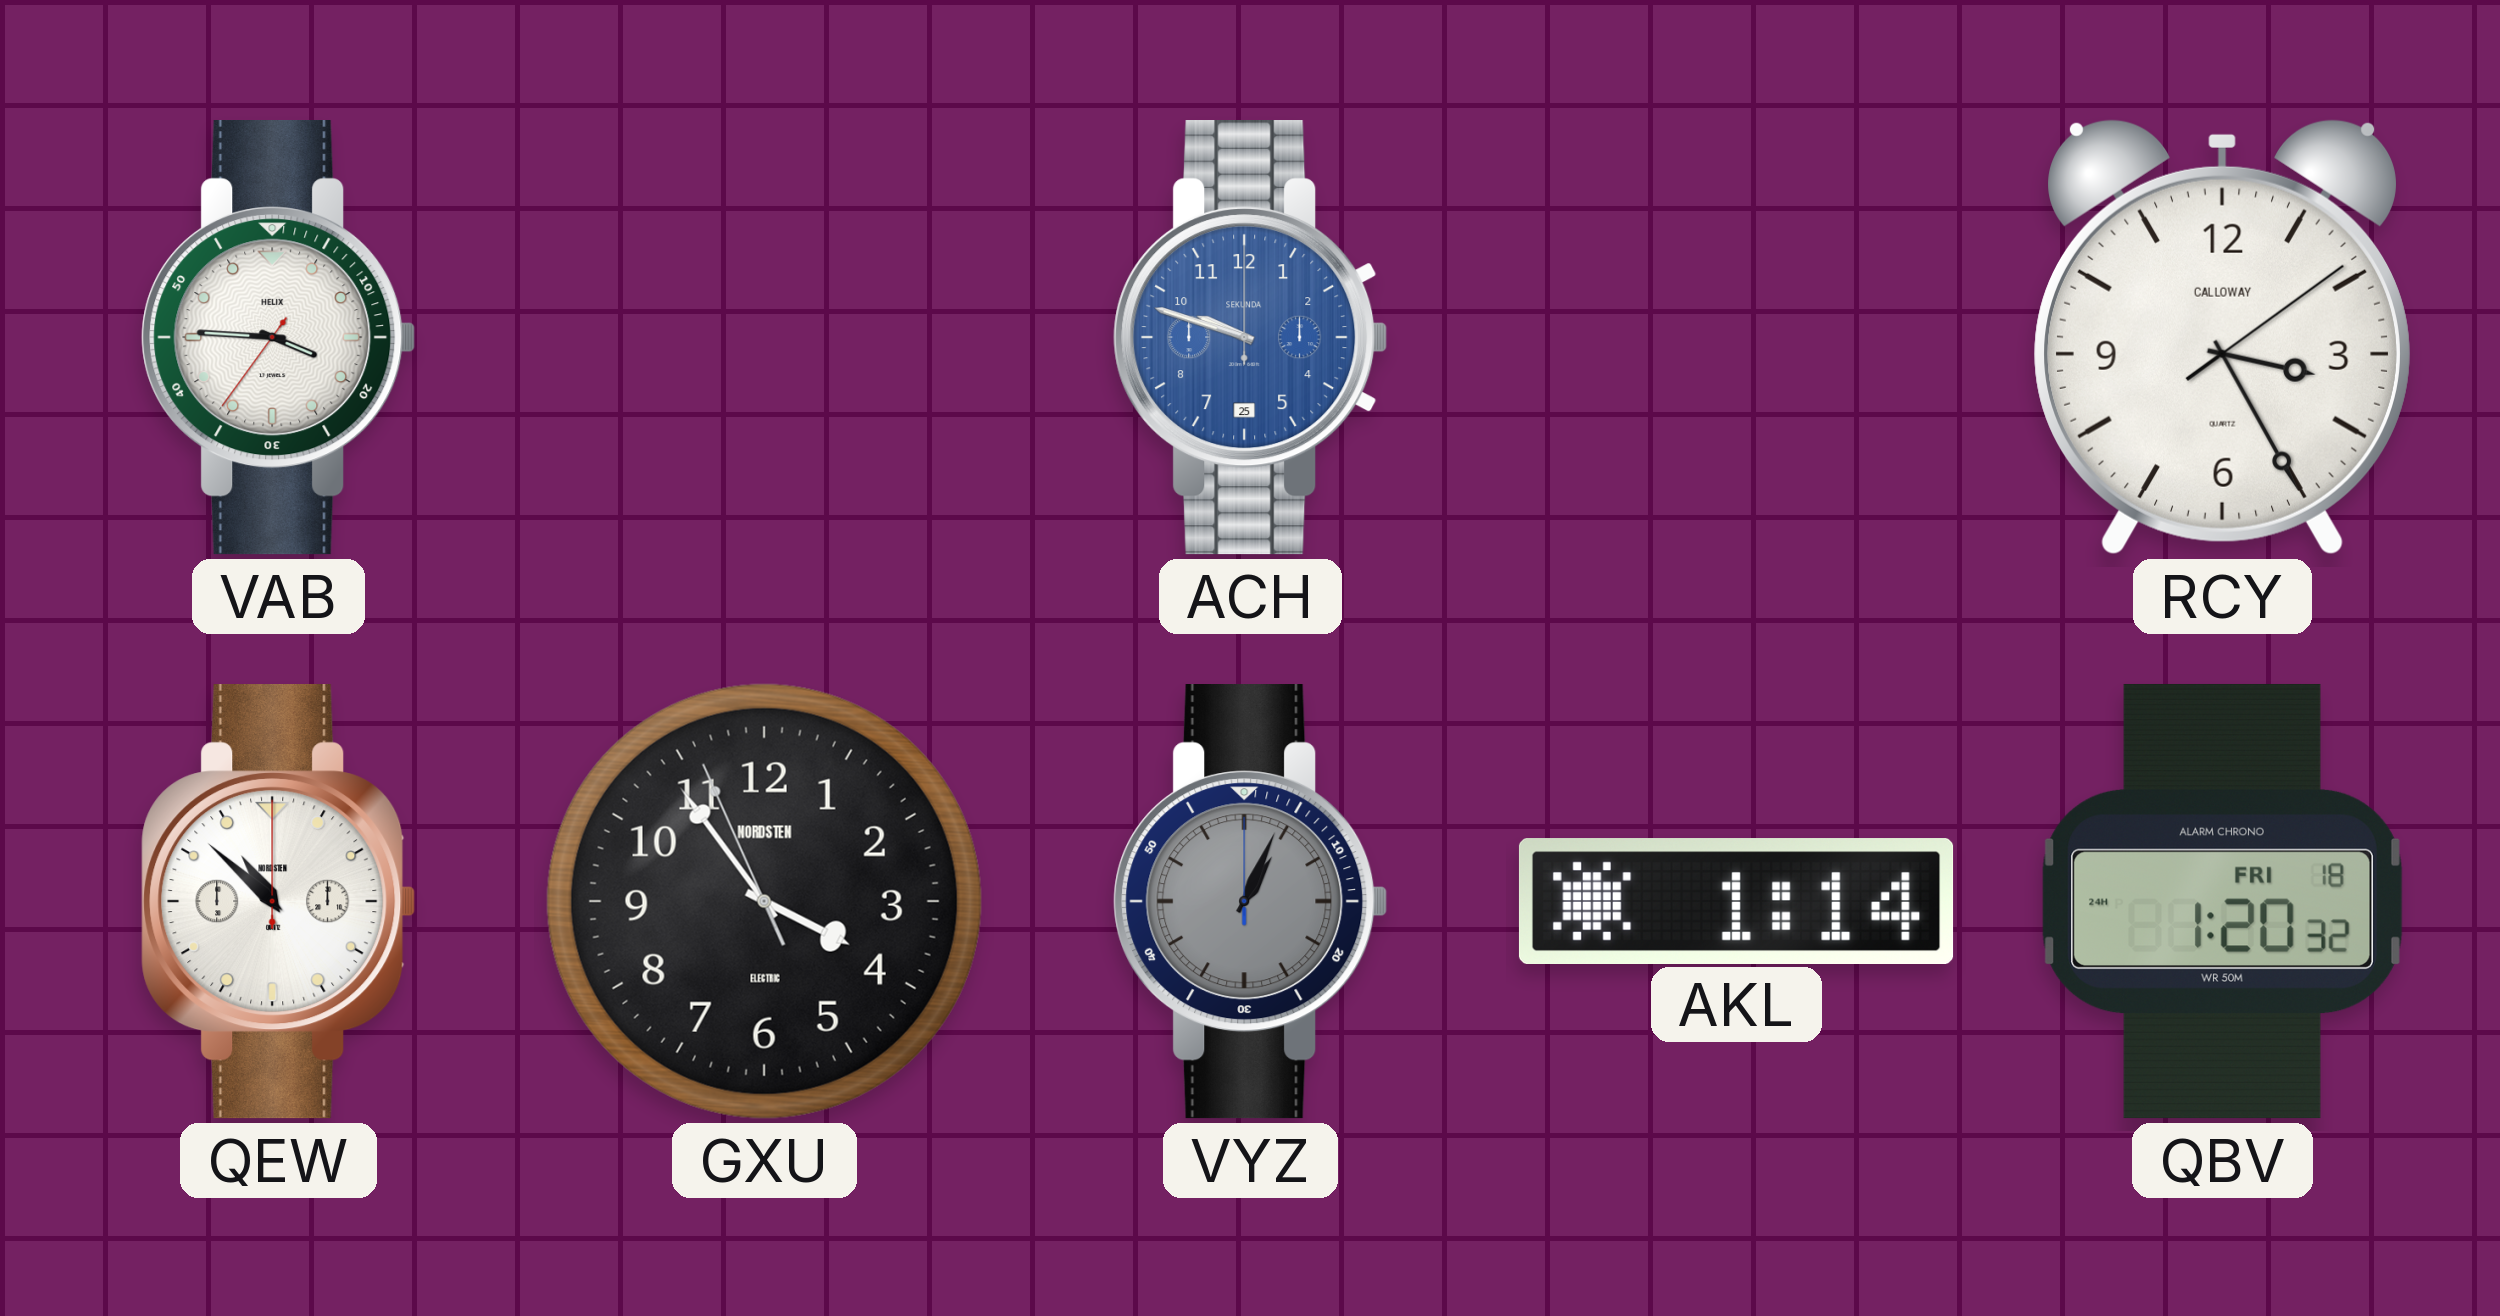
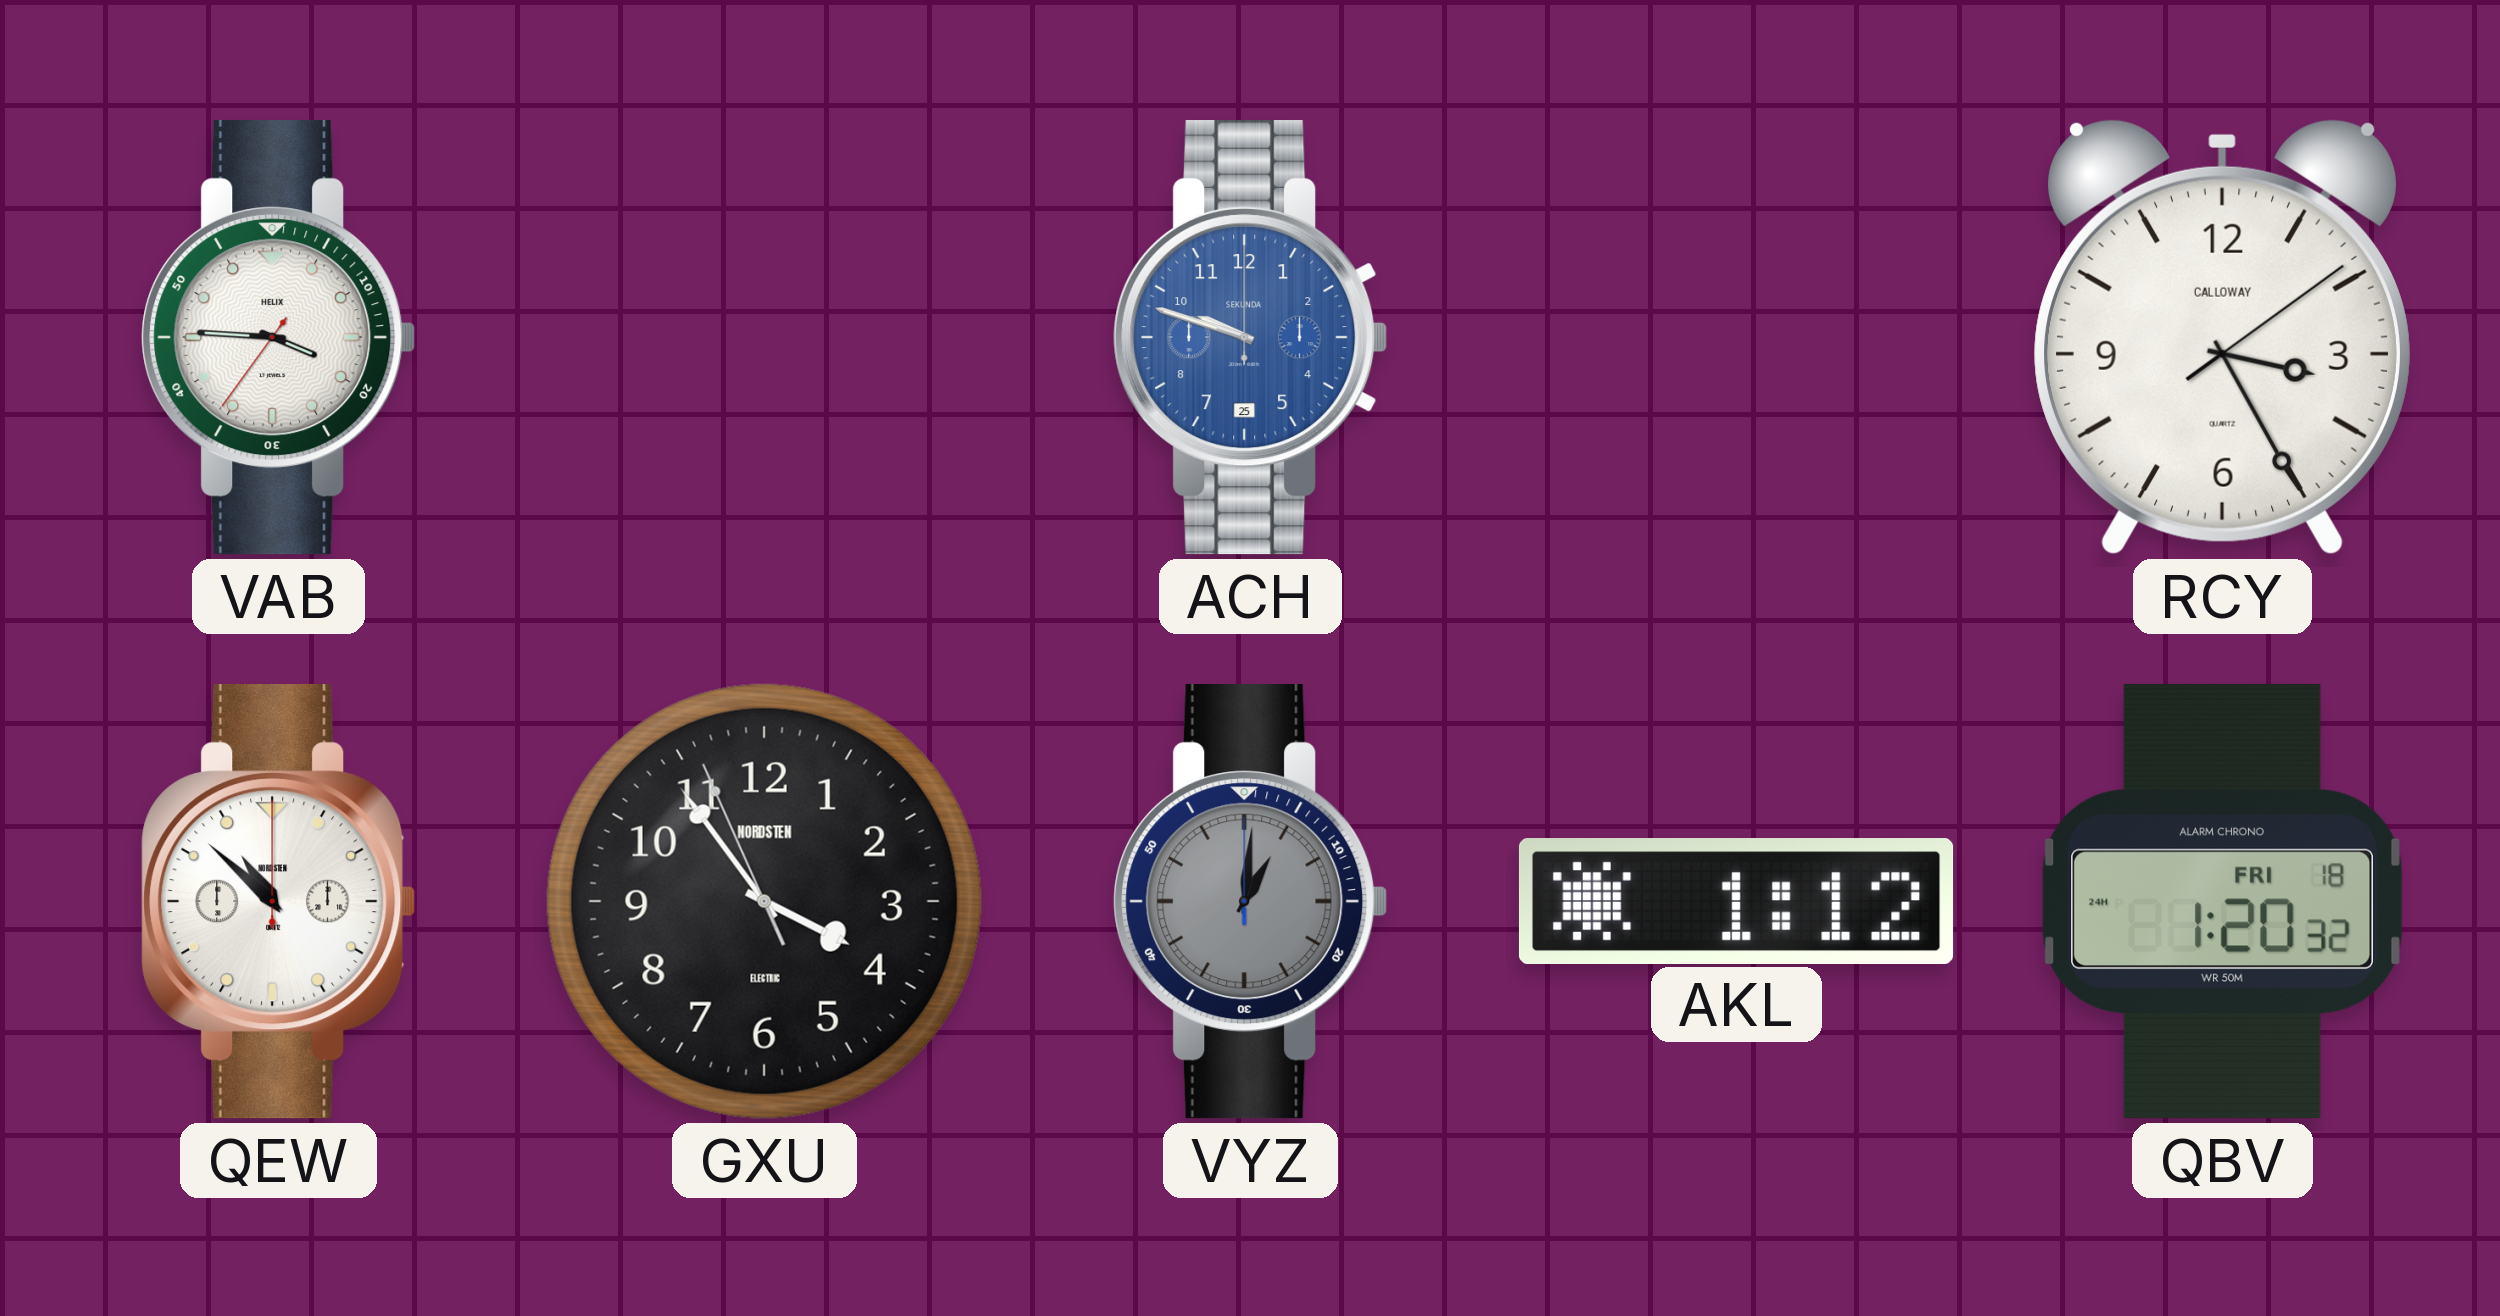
VYZ: 1:04 -> 1:01 (1251, 902)
AKL: 1:14 -> 1:12 (1736, 901)
